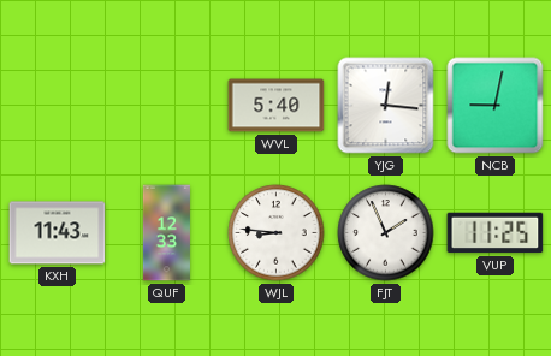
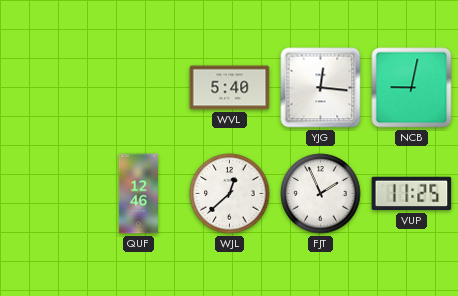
KXH: 11:43 -> none (58, 233)
QUF: 12:33 -> 12:46 (138, 194)
WJL: 8:46 -> 12:38 (230, 194)
